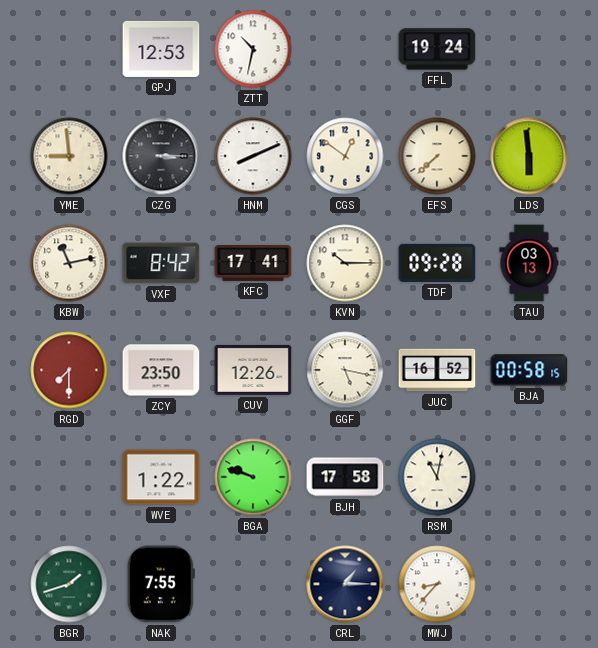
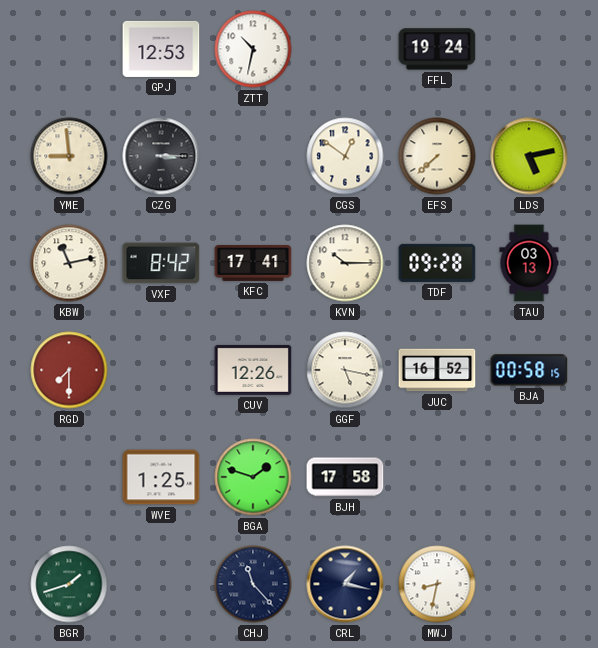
HNM: 8:11 -> none (253, 156)
LDS: 5:59 -> 5:13 (529, 156)
ZCY: 23:50 -> none (161, 370)
WVE: 1:22 -> 1:25 (161, 477)
BGA: 9:48 -> 1:48 (253, 477)
RSM: 11:02 -> none (437, 477)
NAK: 7:55 -> none (161, 584)
CHJ: none -> 11:23 (253, 584)
CRL: 1:15 -> 1:17 (345, 584)
MWJ: 8:37 -> 8:32 (437, 584)
